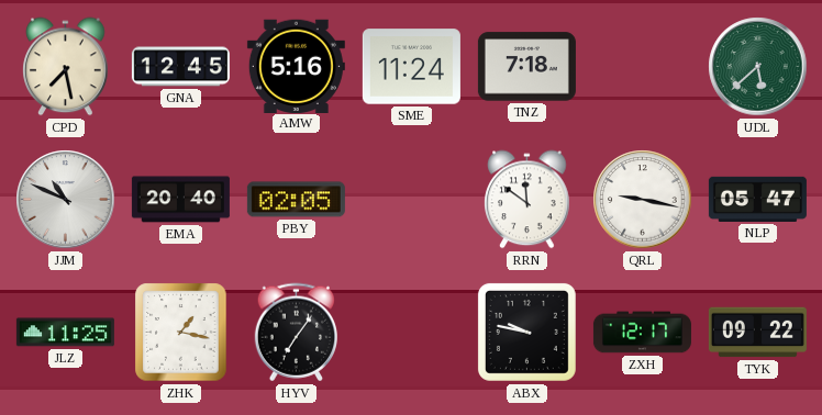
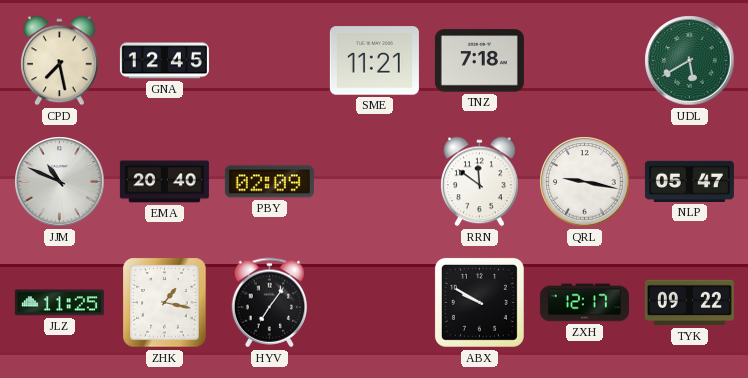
AMW: 5:16 -> none (296, 66)
SME: 11:24 -> 11:21 (374, 61)
UDL: 5:38 -> 5:40 (690, 61)
PBY: 02:05 -> 02:09 (269, 182)
ABX: 9:47 -> 9:50 (479, 302)
